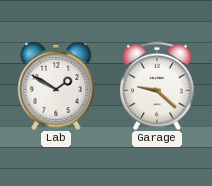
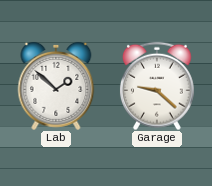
Lab: 1:50 -> 1:52 (56, 86)
